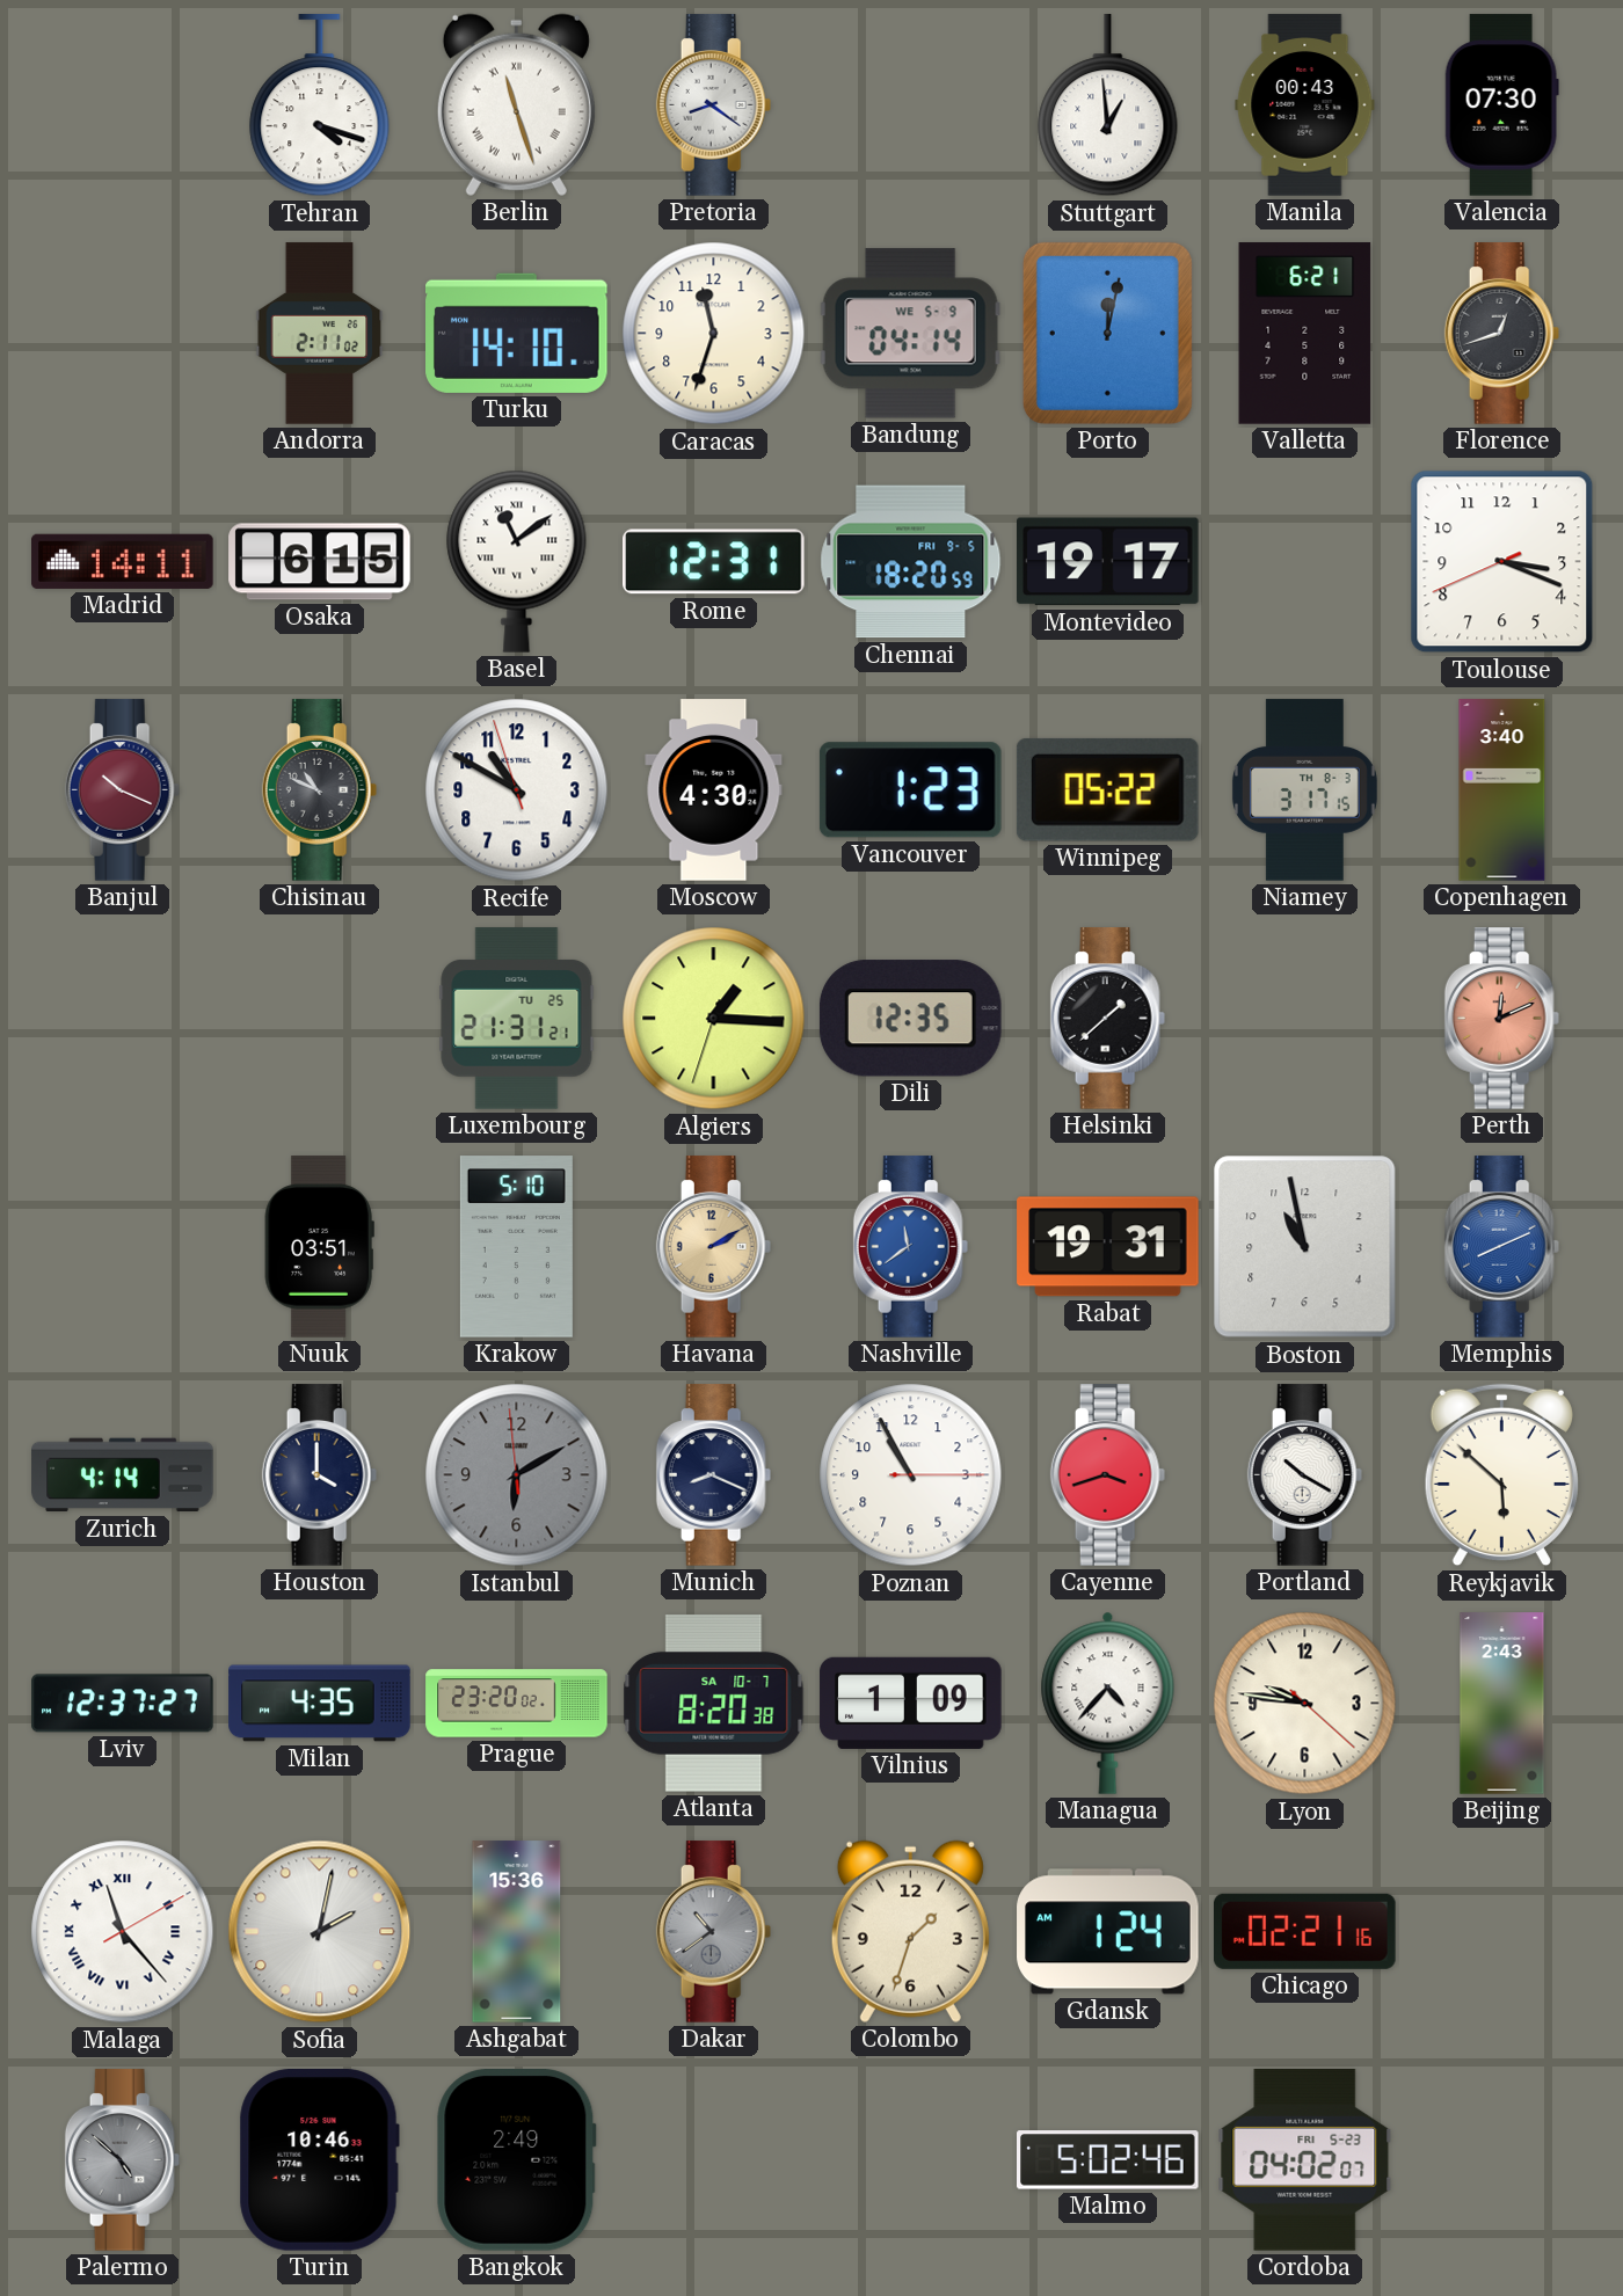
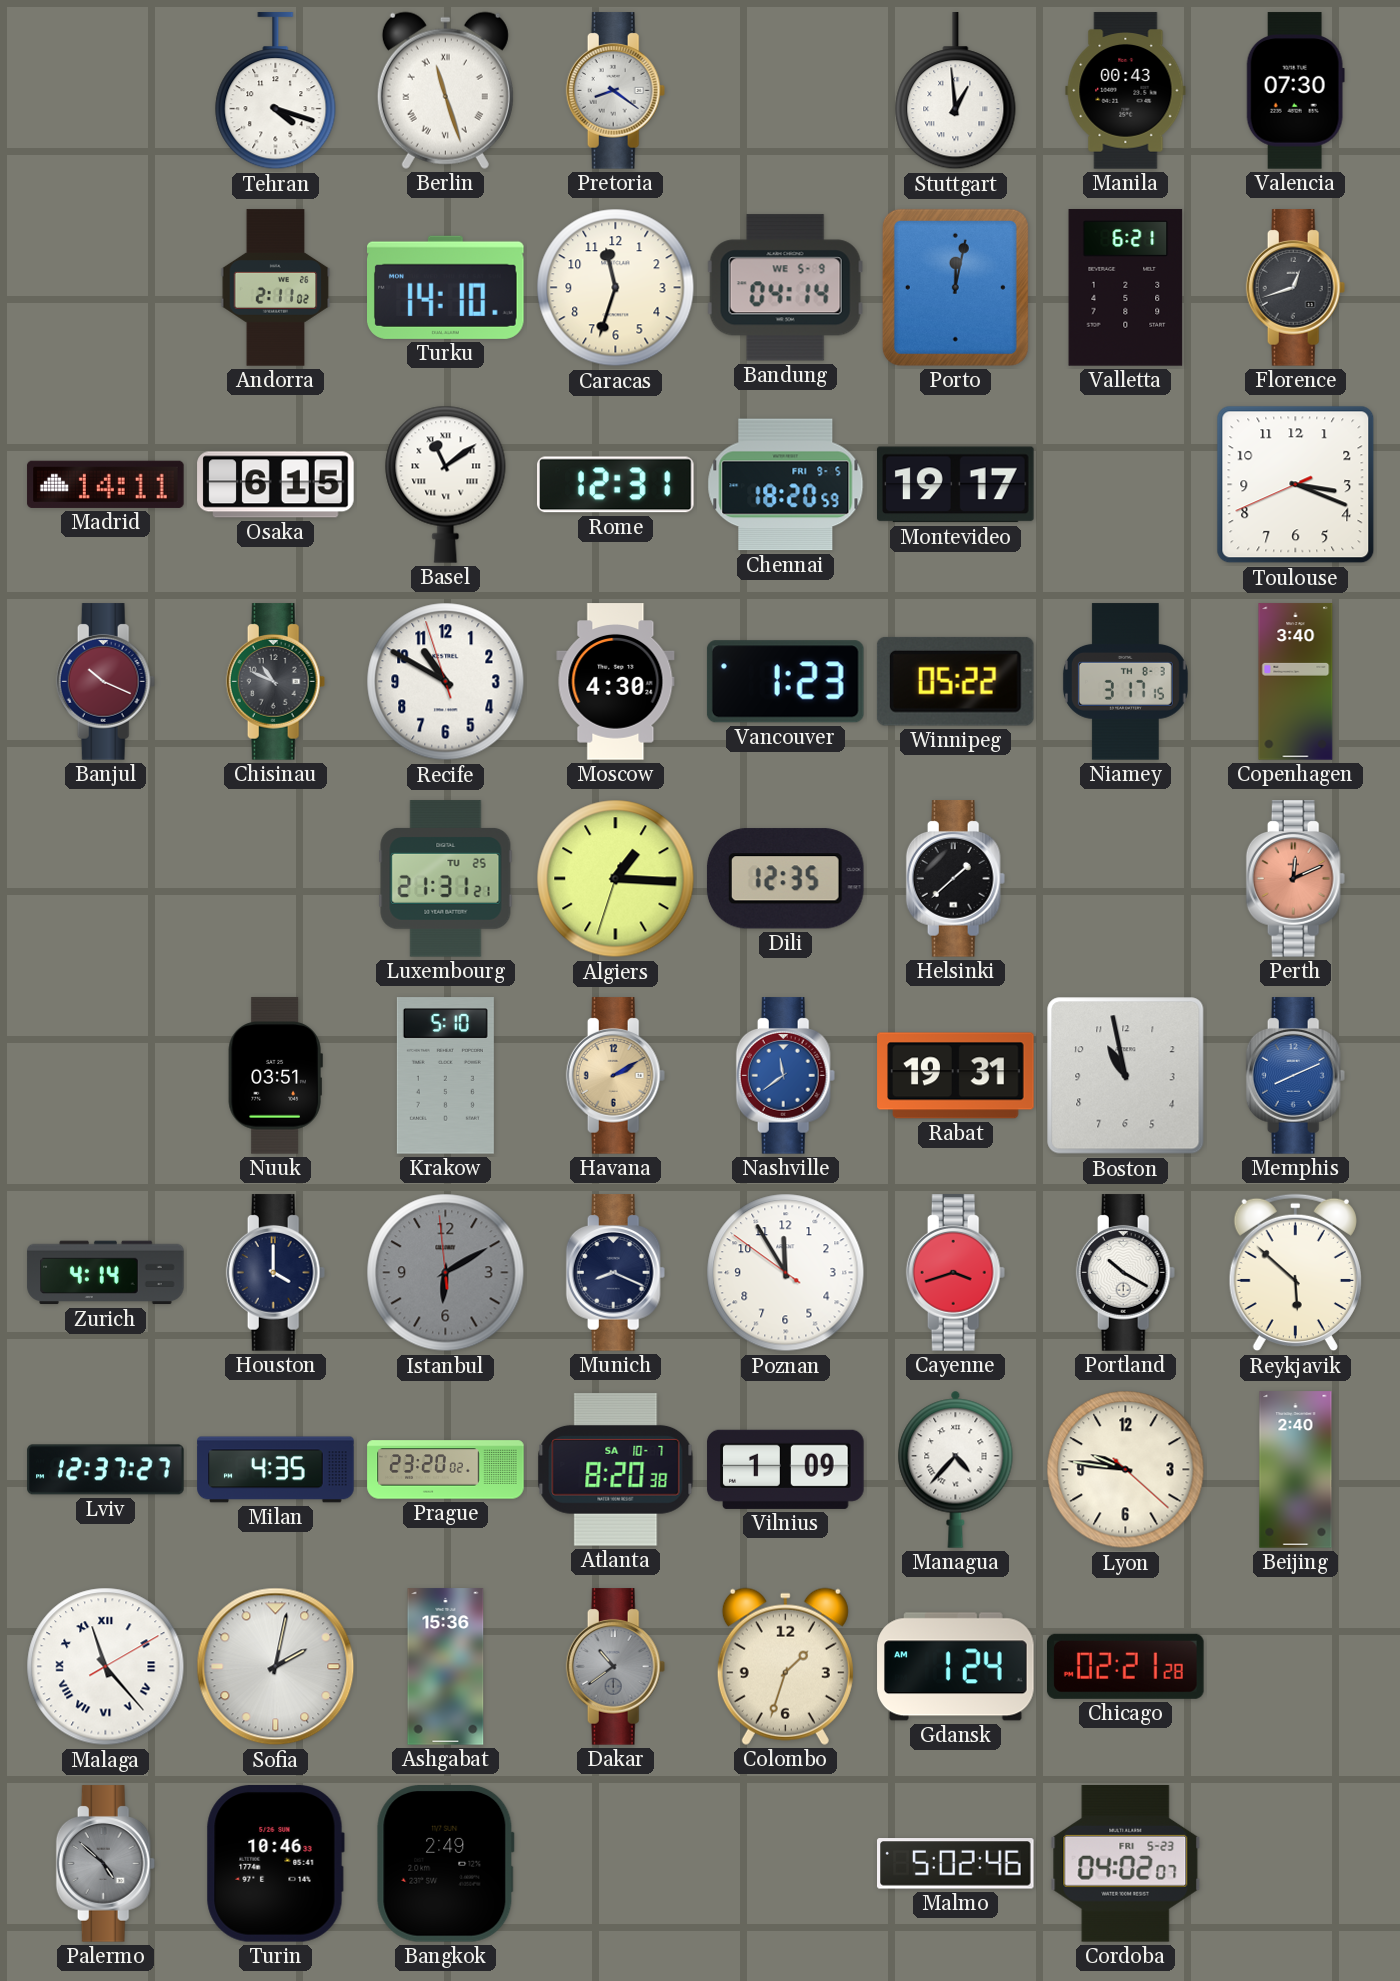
Poznan: 10:55 -> 11:54 (786, 1273)
Beijing: 2:43 -> 2:40 (1296, 1470)
Chicago: 02:21:16 -> 02:21:28 (1126, 1666)
